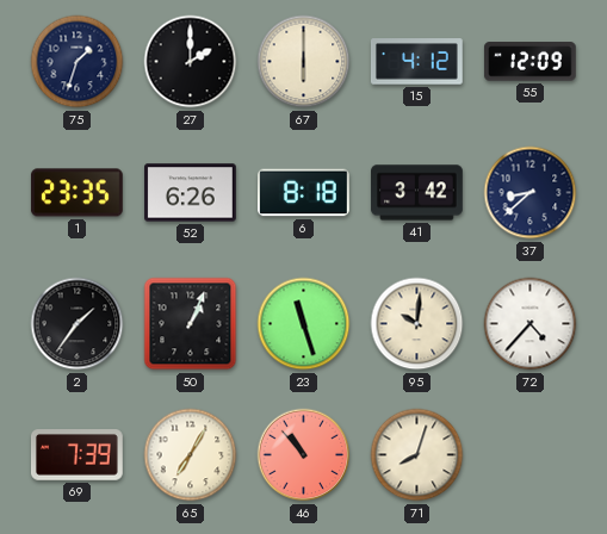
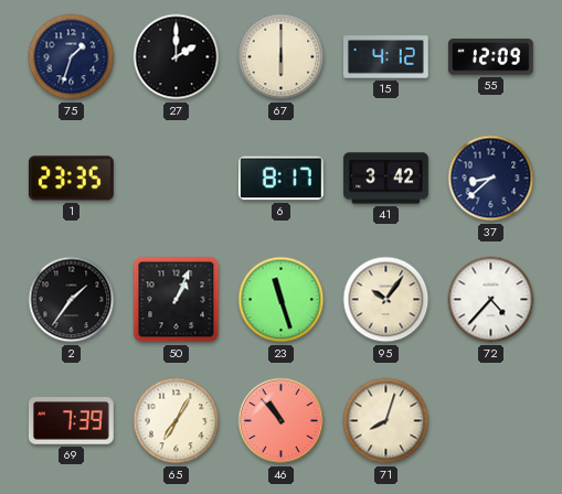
52: 6:26 -> none (191, 193)
6: 8:18 -> 8:17 (282, 179)
95: 10:01 -> 10:06 (386, 300)
